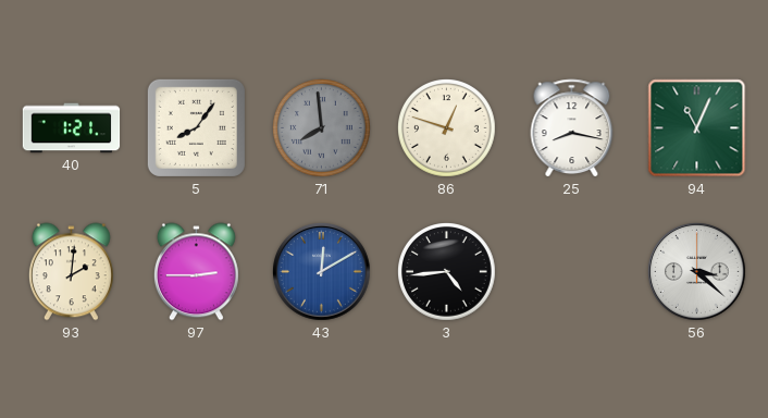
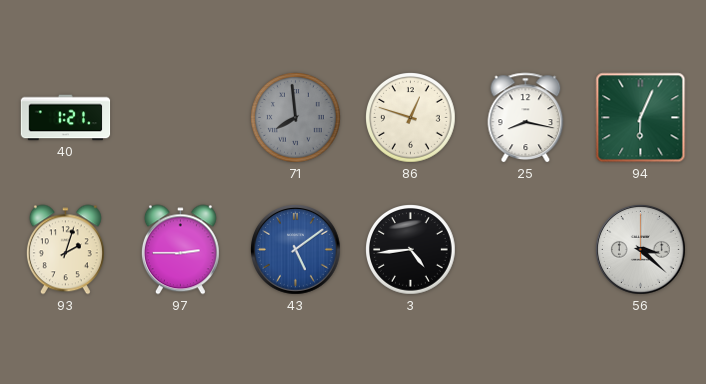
5: 8:06 -> none (196, 127)
94: 11:04 -> 6:04 (641, 118)
93: 2:01 -> 2:03 (65, 250)
43: 12:10 -> 5:09 (296, 250)
